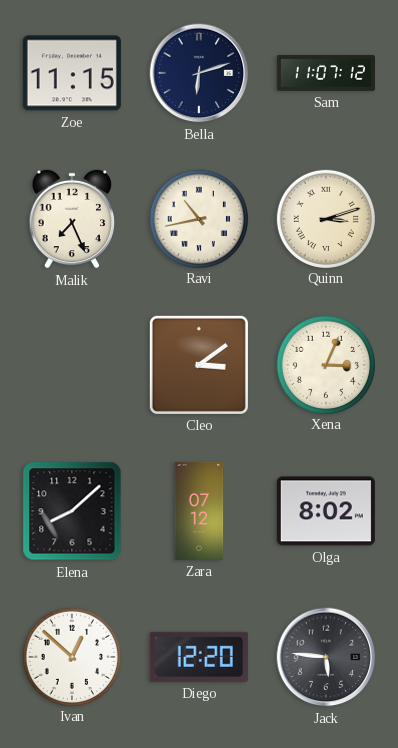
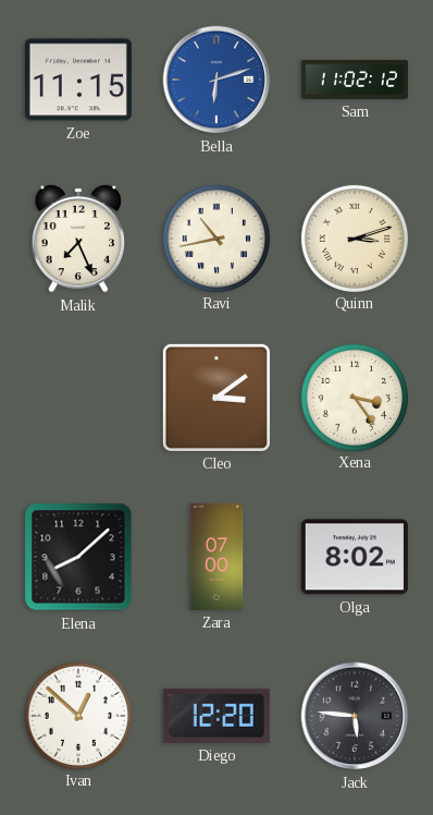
Bella dial: navy -> blue (216, 80)
Sam: 11:07 -> 11:02 (355, 80)
Xena: 3:04 -> 3:24 (354, 397)
Zara: 07:12 -> 07:00 (216, 557)
